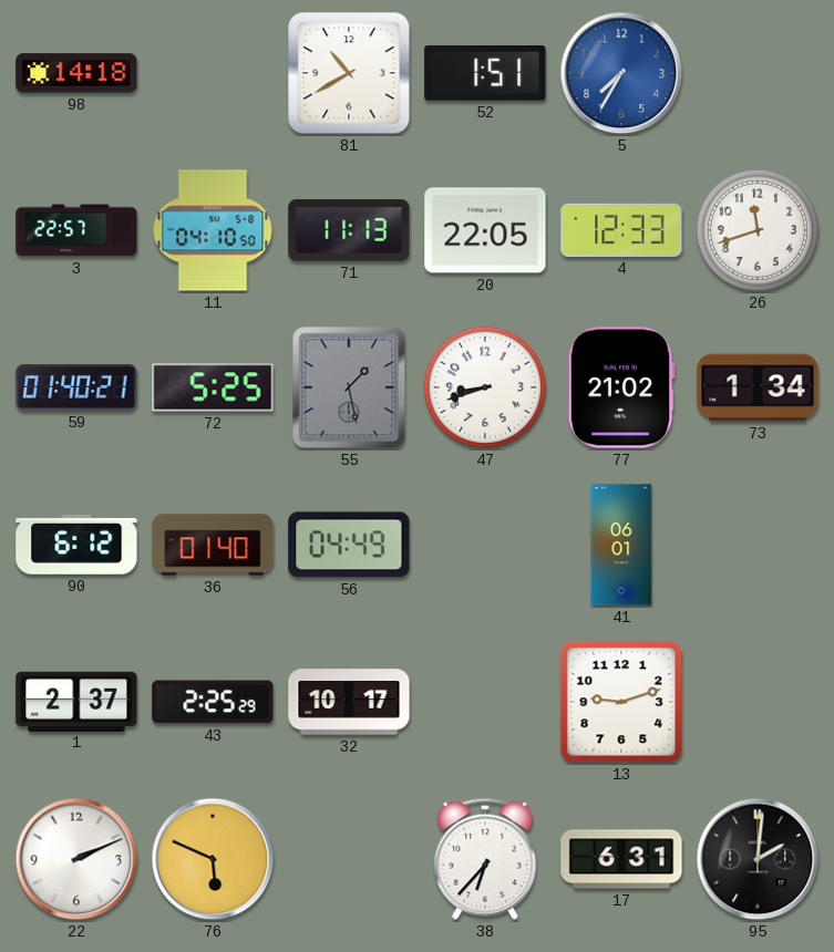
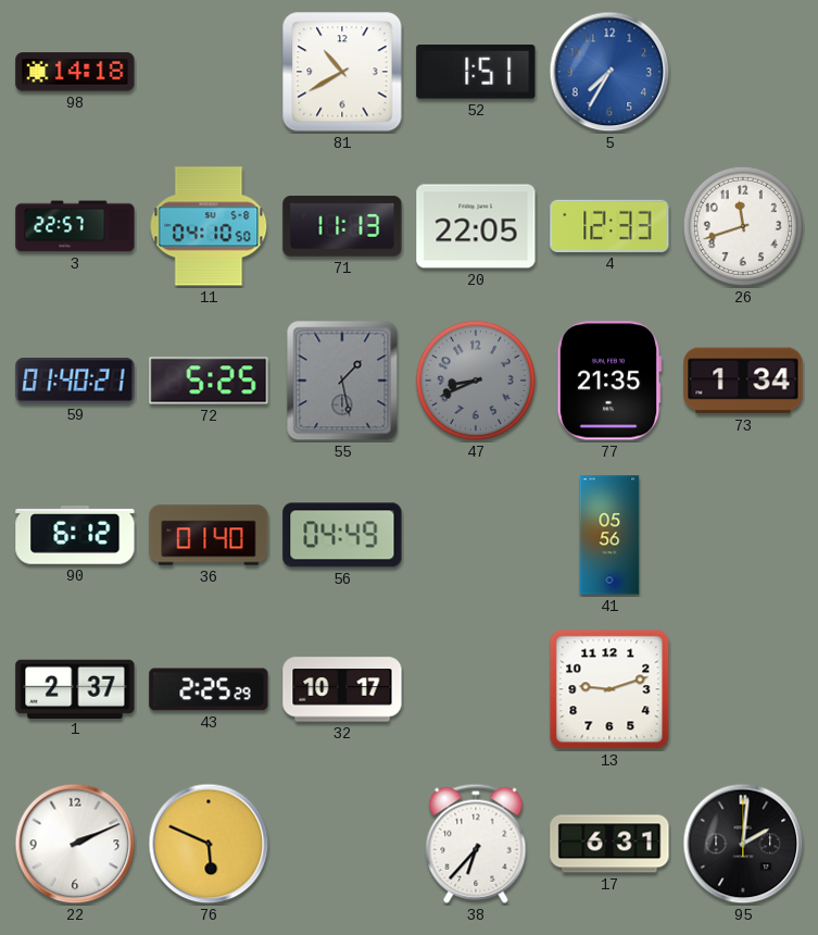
47: 8:42 -> 8:41 (476, 381)
47 dial: white -> grey (476, 381)
77: 21:02 -> 21:35 (609, 381)
41: 06:01 -> 05:56 (609, 535)
